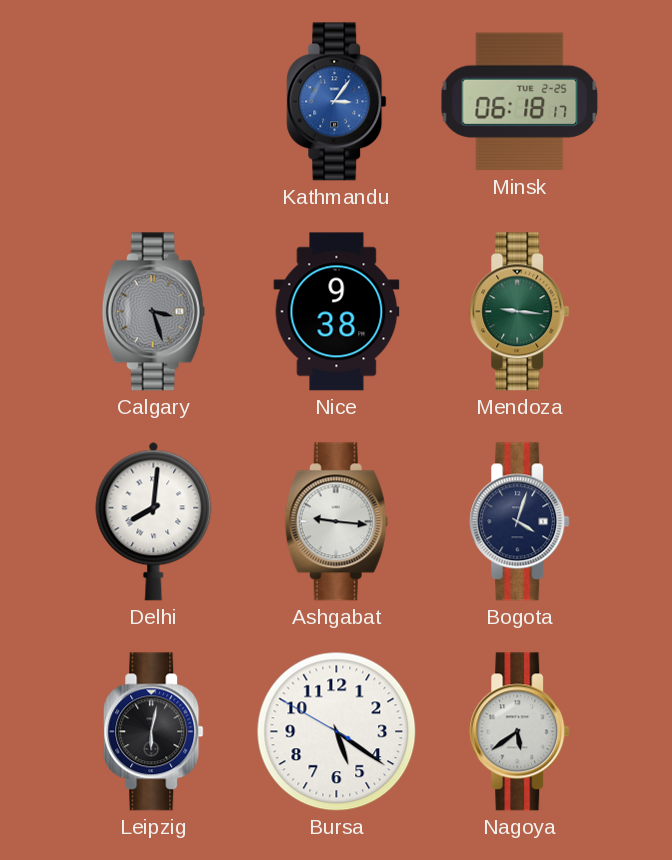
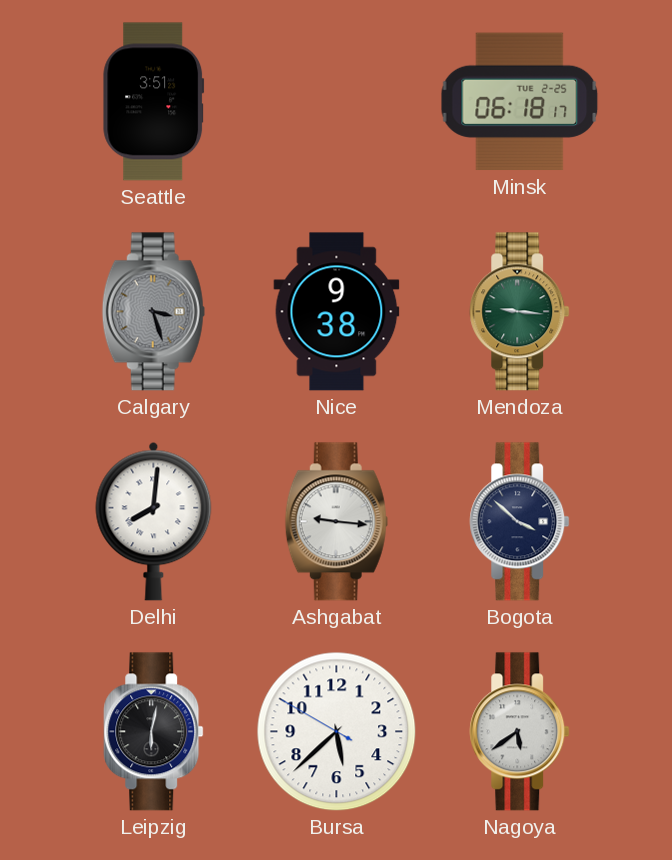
Seattle: none -> 3:51 (154, 102)
Kathmandu: 3:06 -> none (337, 102)
Bogota: 4:03 -> 3:52 (520, 522)
Bursa: 5:20 -> 5:37 (337, 732)
